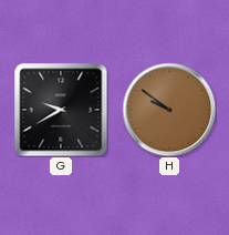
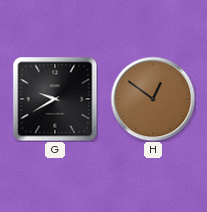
H: 9:51 -> 12:51 (153, 99)
